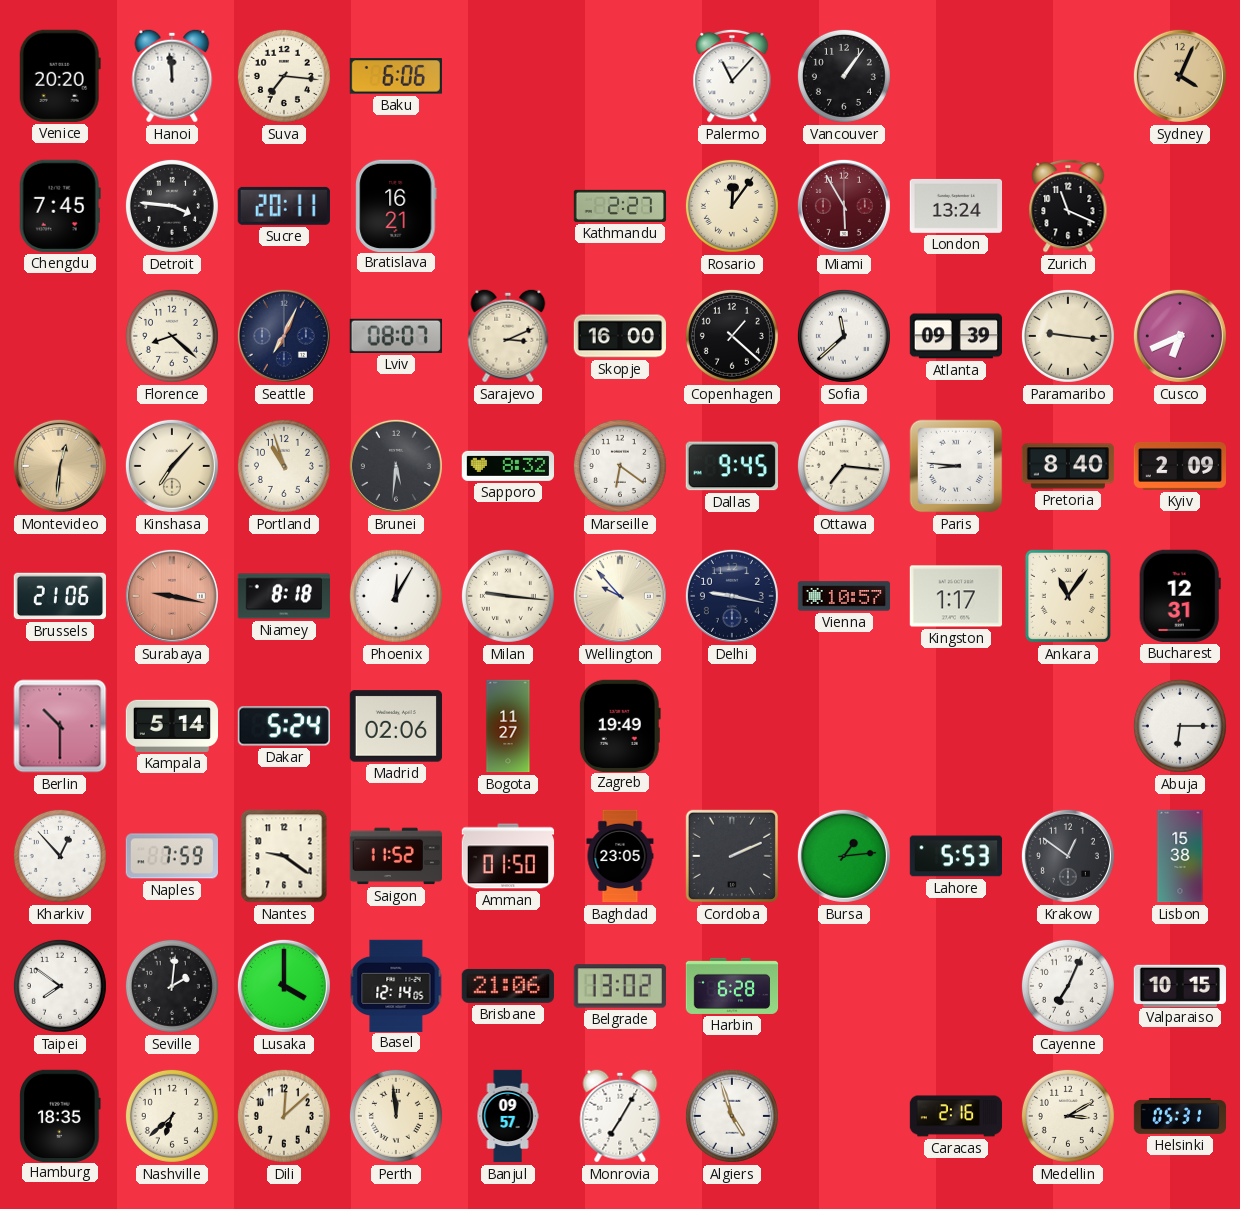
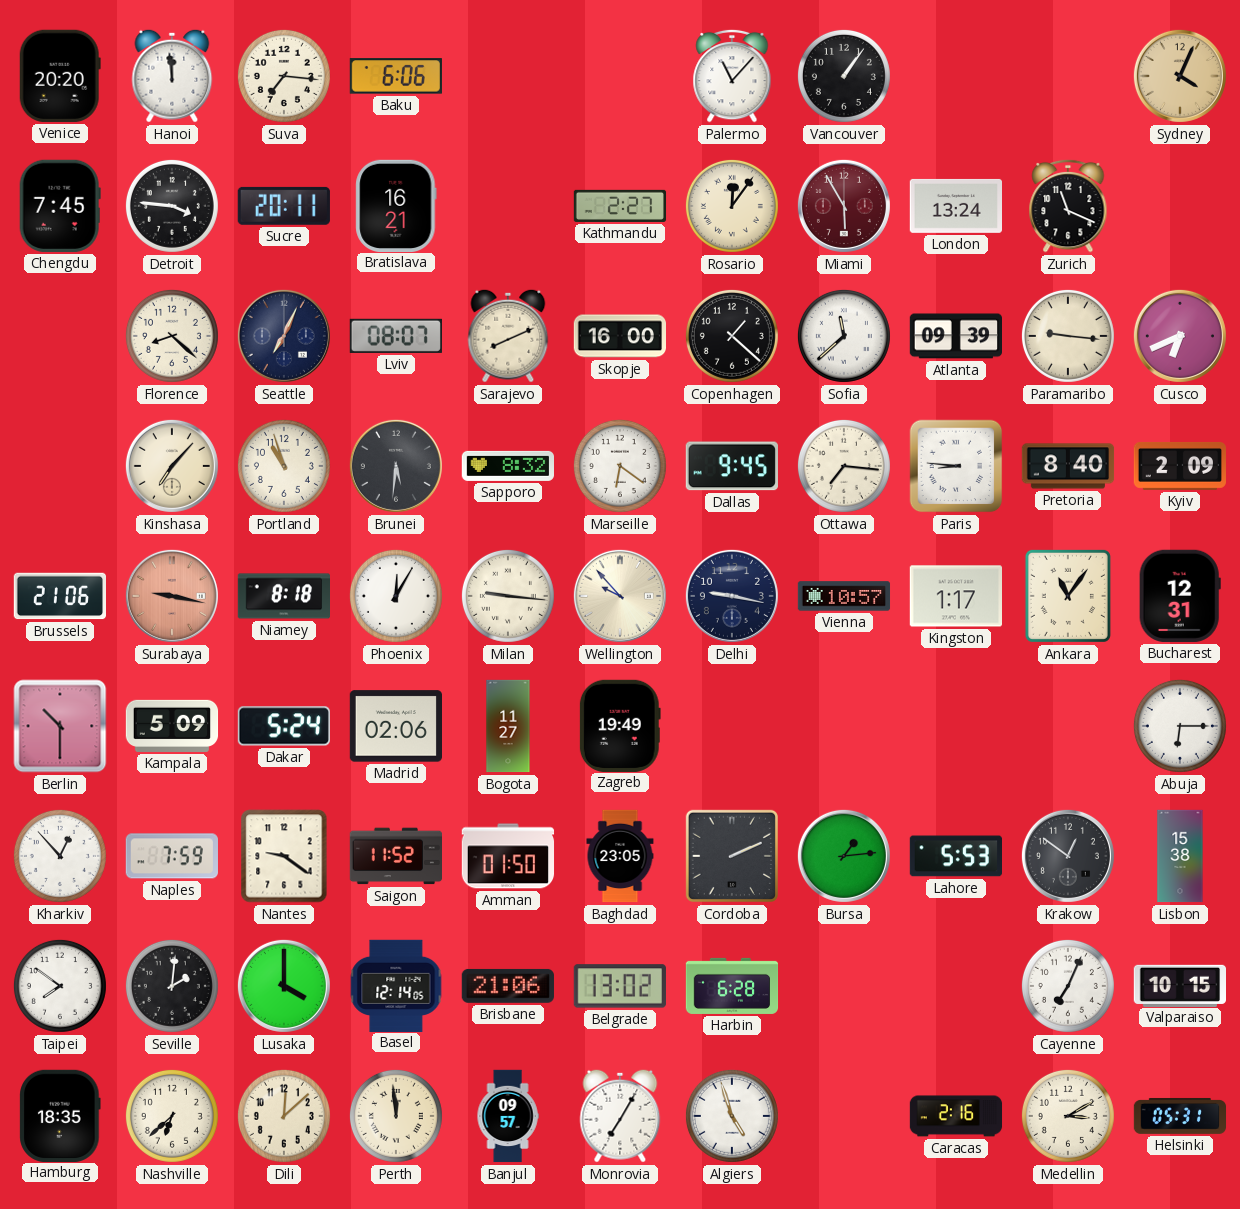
Sarajevo: 3:11 -> 8:11 (508, 336)
Montevideo: 12:31 -> none (60, 466)
Kampala: 5:14 -> 5:09 (172, 726)
